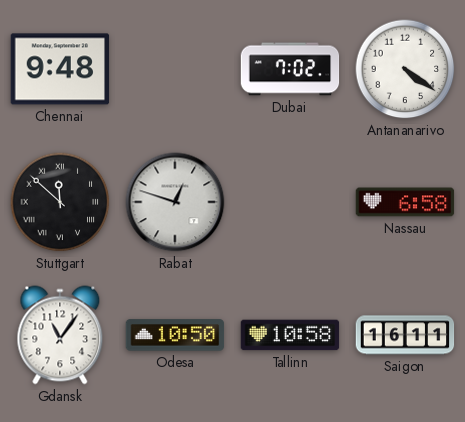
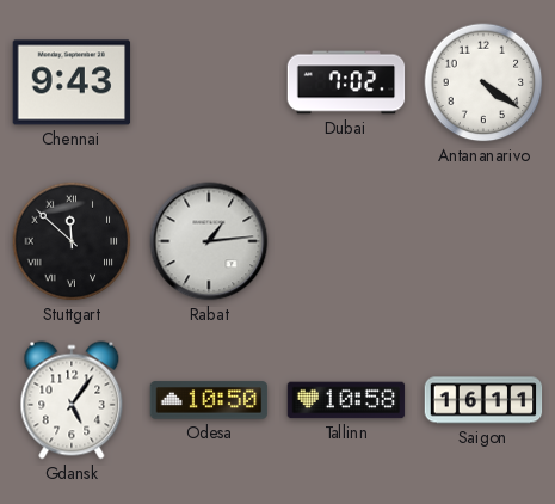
Chennai: 9:48 -> 9:43 (72, 82)
Rabat: 12:48 -> 1:14 (209, 241)
Nassau: 6:58 -> none (405, 202)
Gdansk: 11:06 -> 5:06 (72, 400)
